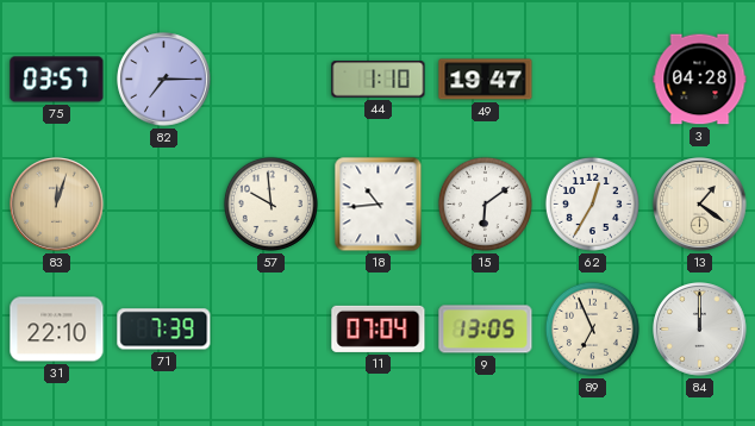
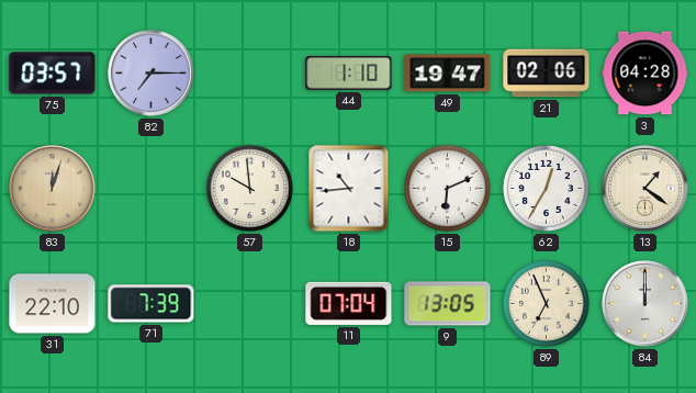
21: none -> 02:06 (547, 74)
15: 6:09 -> 6:11 (447, 188)
